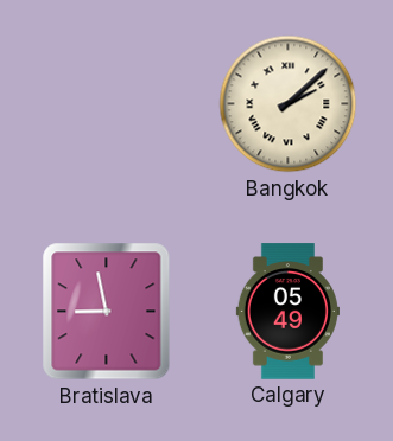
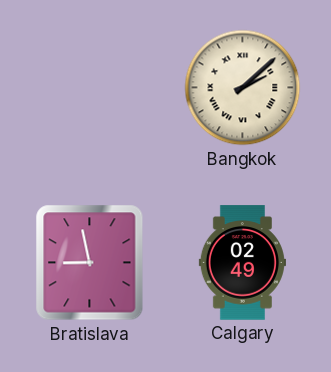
Calgary: 05:49 -> 02:49 (242, 263)
